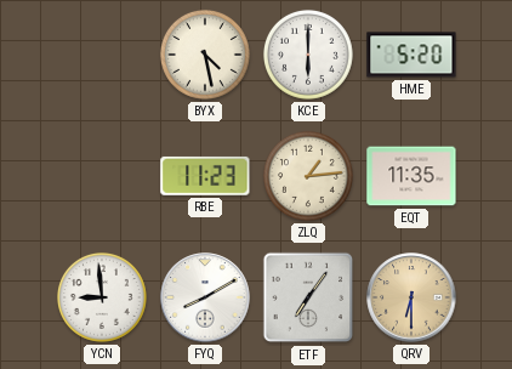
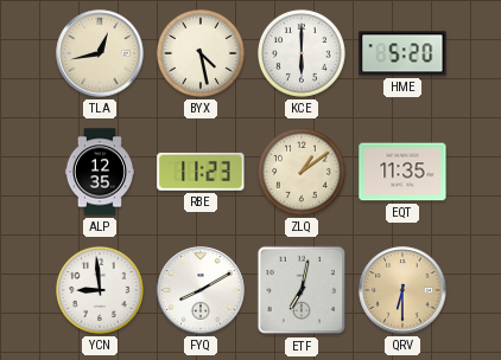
TLA: none -> 12:43 (100, 53)
ALP: none -> 12:35 (100, 172)
ZLQ: 1:14 -> 1:09 (302, 172)
ETF: 7:06 -> 7:02 (302, 290)
